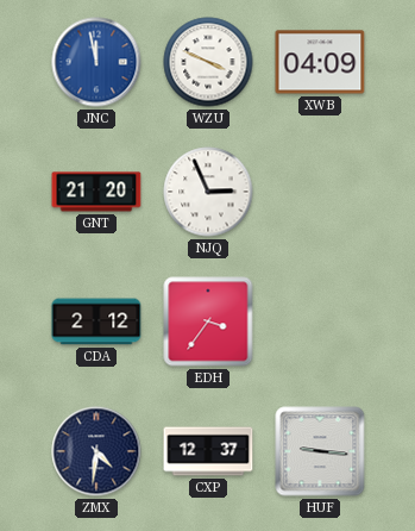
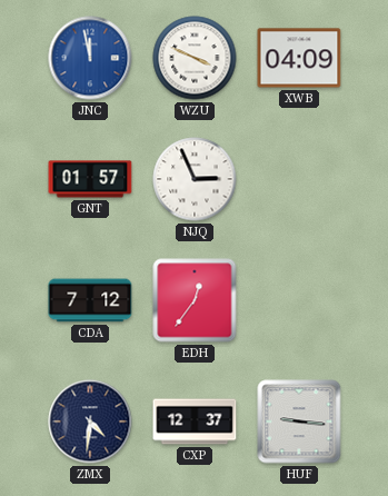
GNT: 21:20 -> 01:57 (90, 179)
CDA: 2:12 -> 7:12 (90, 300)
EDH: 3:36 -> 12:36 (195, 300)
